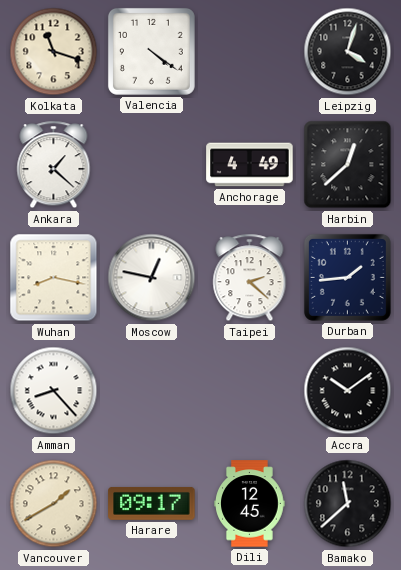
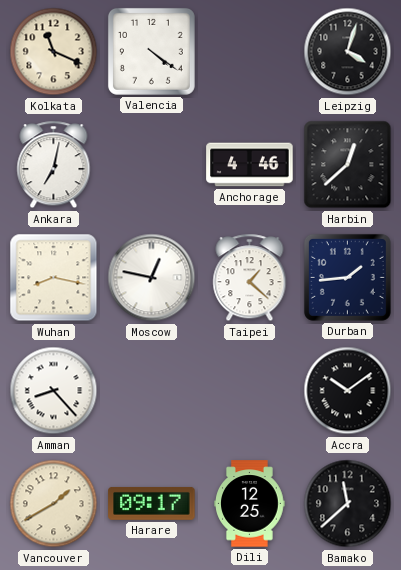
Kolkata: 11:18 -> 11:19 (54, 52)
Ankara: 1:22 -> 7:02 (54, 165)
Anchorage: 4:49 -> 4:46 (250, 165)
Taipei: 2:22 -> 1:22 (250, 278)
Dili: 12:45 -> 12:25 (250, 504)
